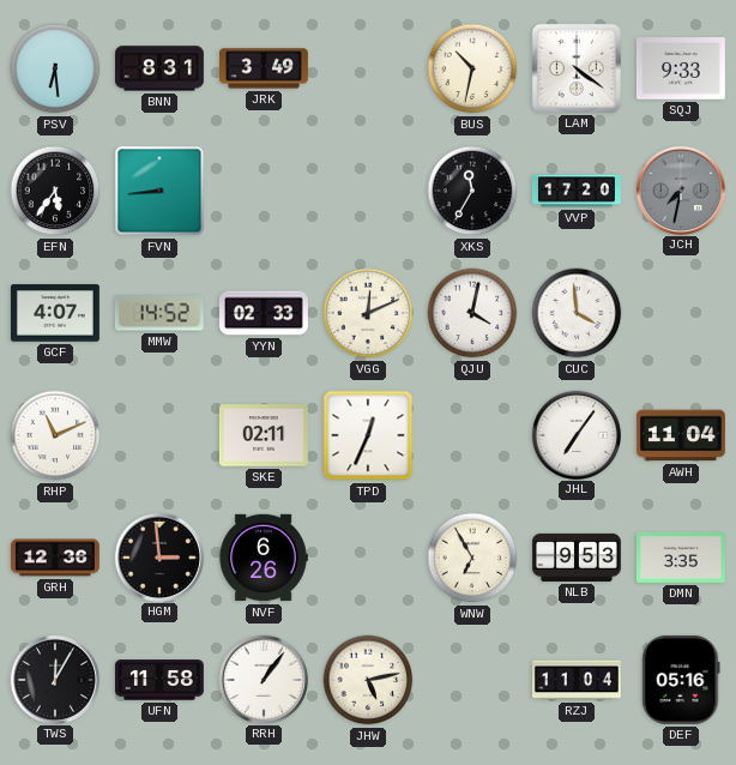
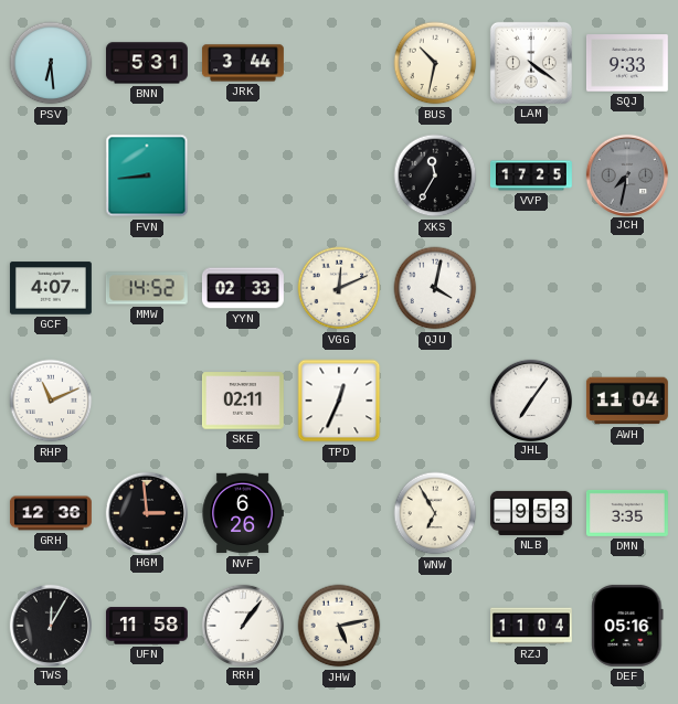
BNN: 8:31 -> 5:31 (147, 63)
JRK: 3:49 -> 3:44 (244, 63)
EFN: 5:36 -> none (55, 191)
VVP: 17:20 -> 17:25 (531, 175)
CUC: 3:59 -> none (577, 313)
